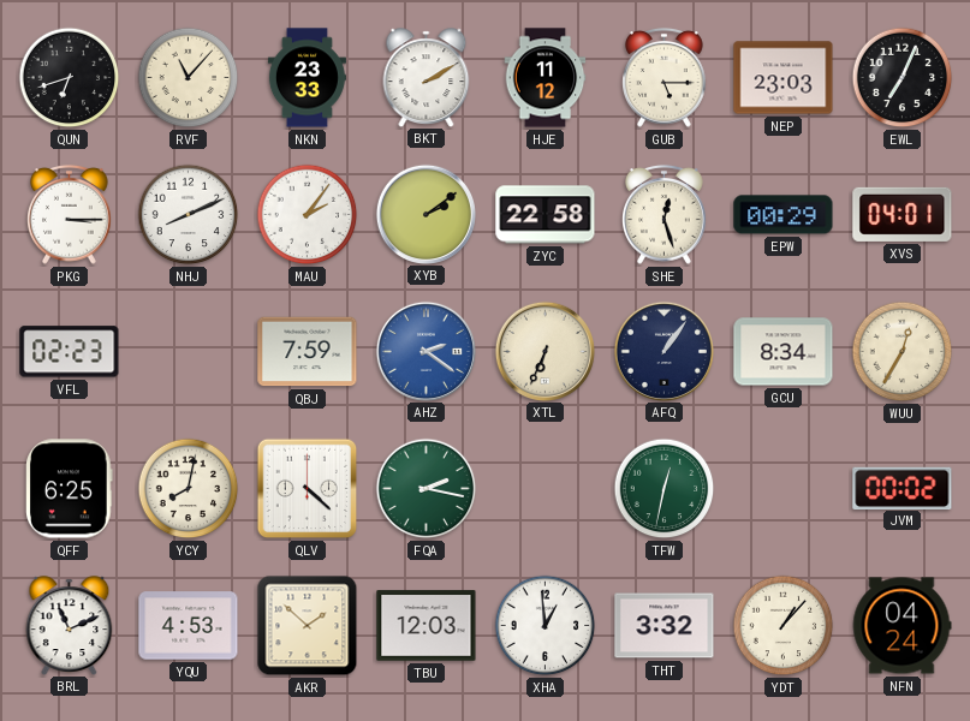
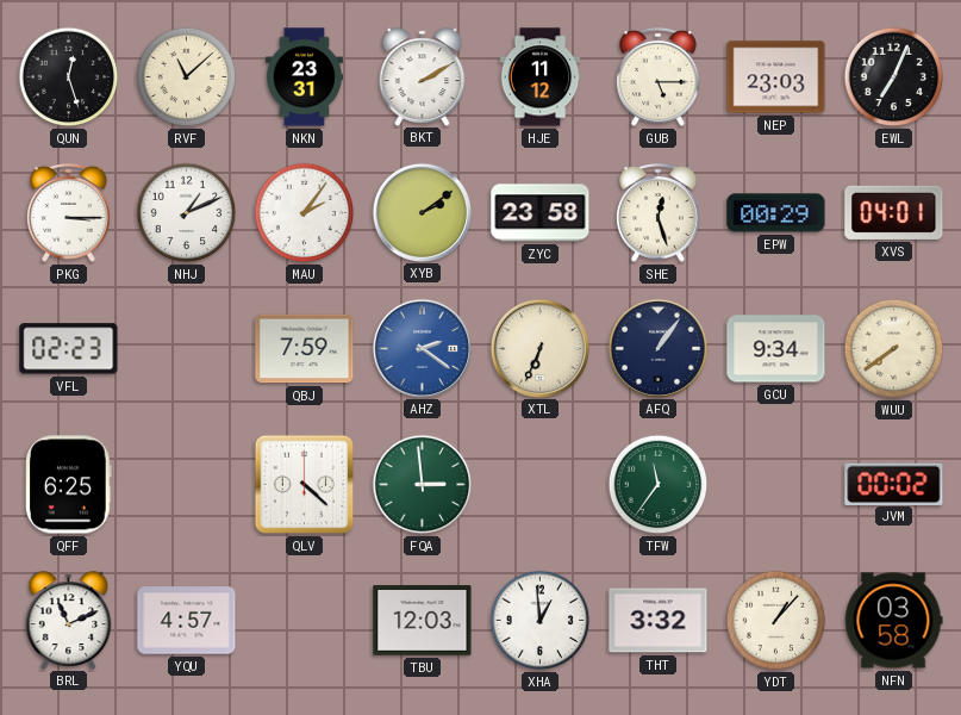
QUN: 6:42 -> 12:27 (69, 77)
RVF: 11:07 -> 11:08 (187, 77)
NKN: 23:33 -> 23:31 (304, 77)
NHJ: 8:11 -> 1:11 (187, 213)
ZYC: 22:58 -> 23:58 (541, 213)
GCU: 8:34 -> 9:34 (776, 349)
WUU: 12:35 -> 7:39 (894, 349)
YCY: 8:02 -> none (189, 489)
FQA: 2:17 -> 2:59 (423, 485)
TFW: 12:32 -> 11:36 (659, 485)
YQU: 4:53 -> 4:57 (187, 621)
AKR: 1:52 -> none (308, 626)
NFN: 04:24 -> 03:58 (893, 621)
